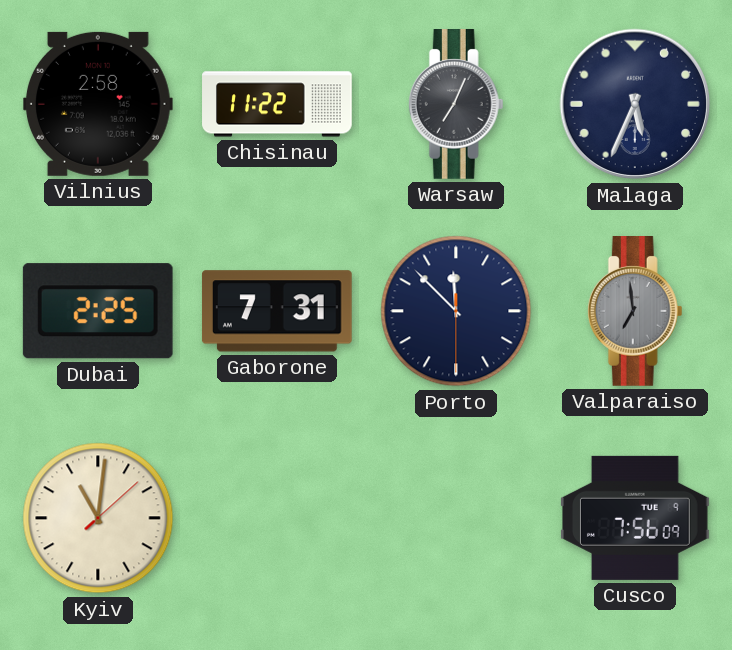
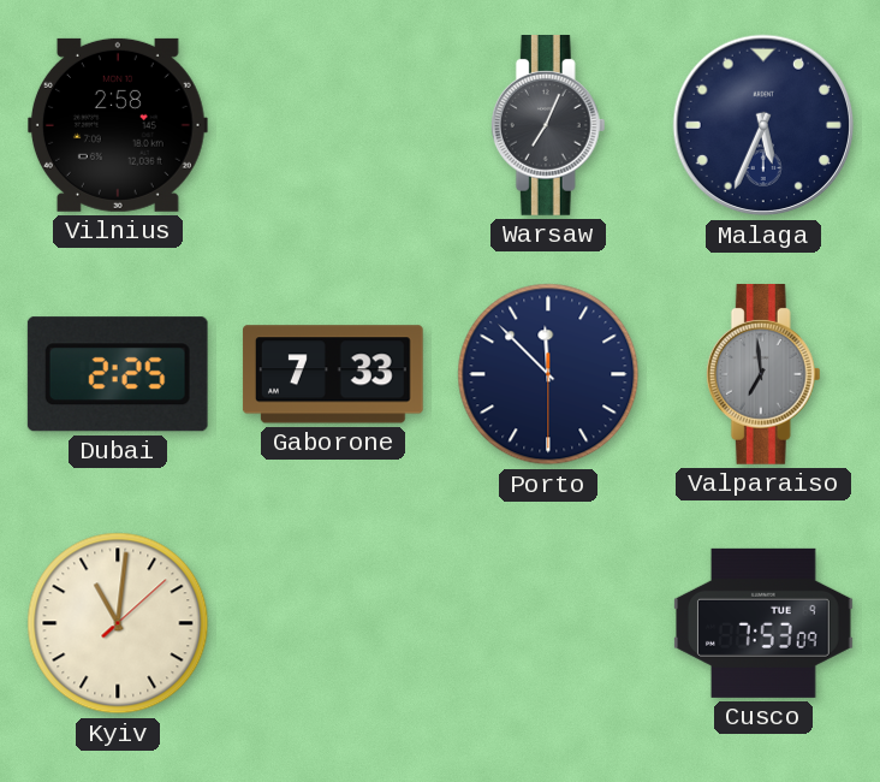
Chisinau: 11:22 -> none (277, 104)
Gaborone: 7:31 -> 7:33 (333, 374)
Cusco: 7:56 -> 7:53 (765, 623)
